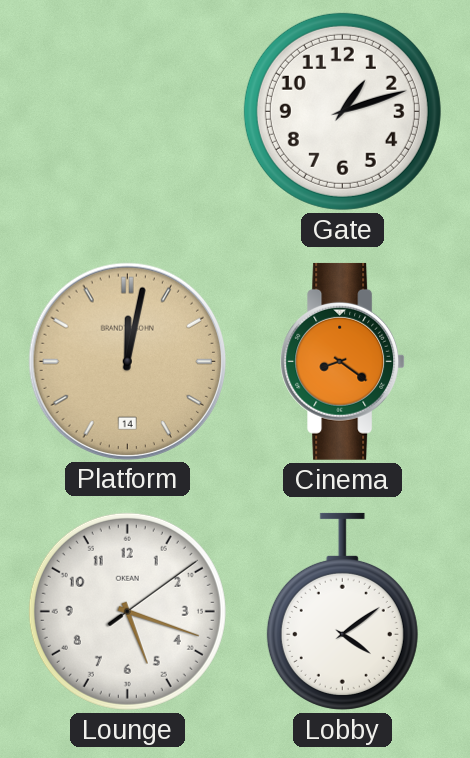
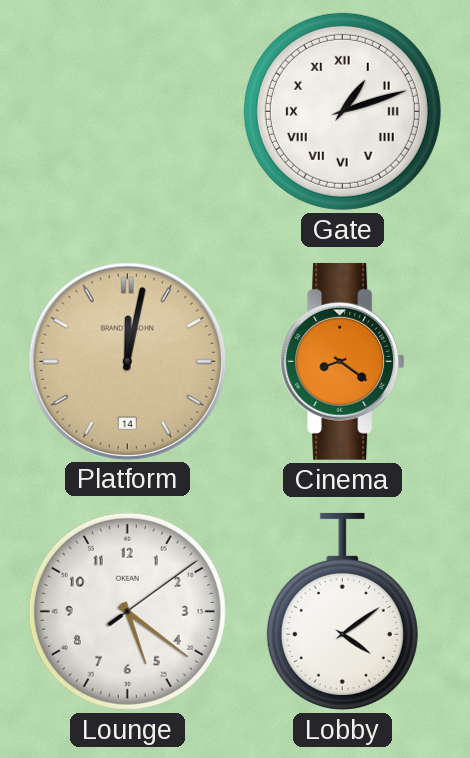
Gate numerals: Arabic -> Roman (342, 111)
Lounge: 5:18 -> 5:21 (127, 611)
